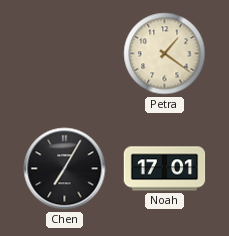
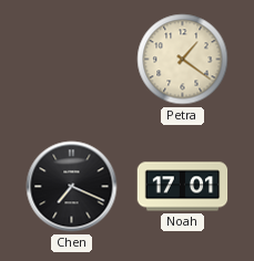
Chen: 7:05 -> 7:19 (72, 187)
